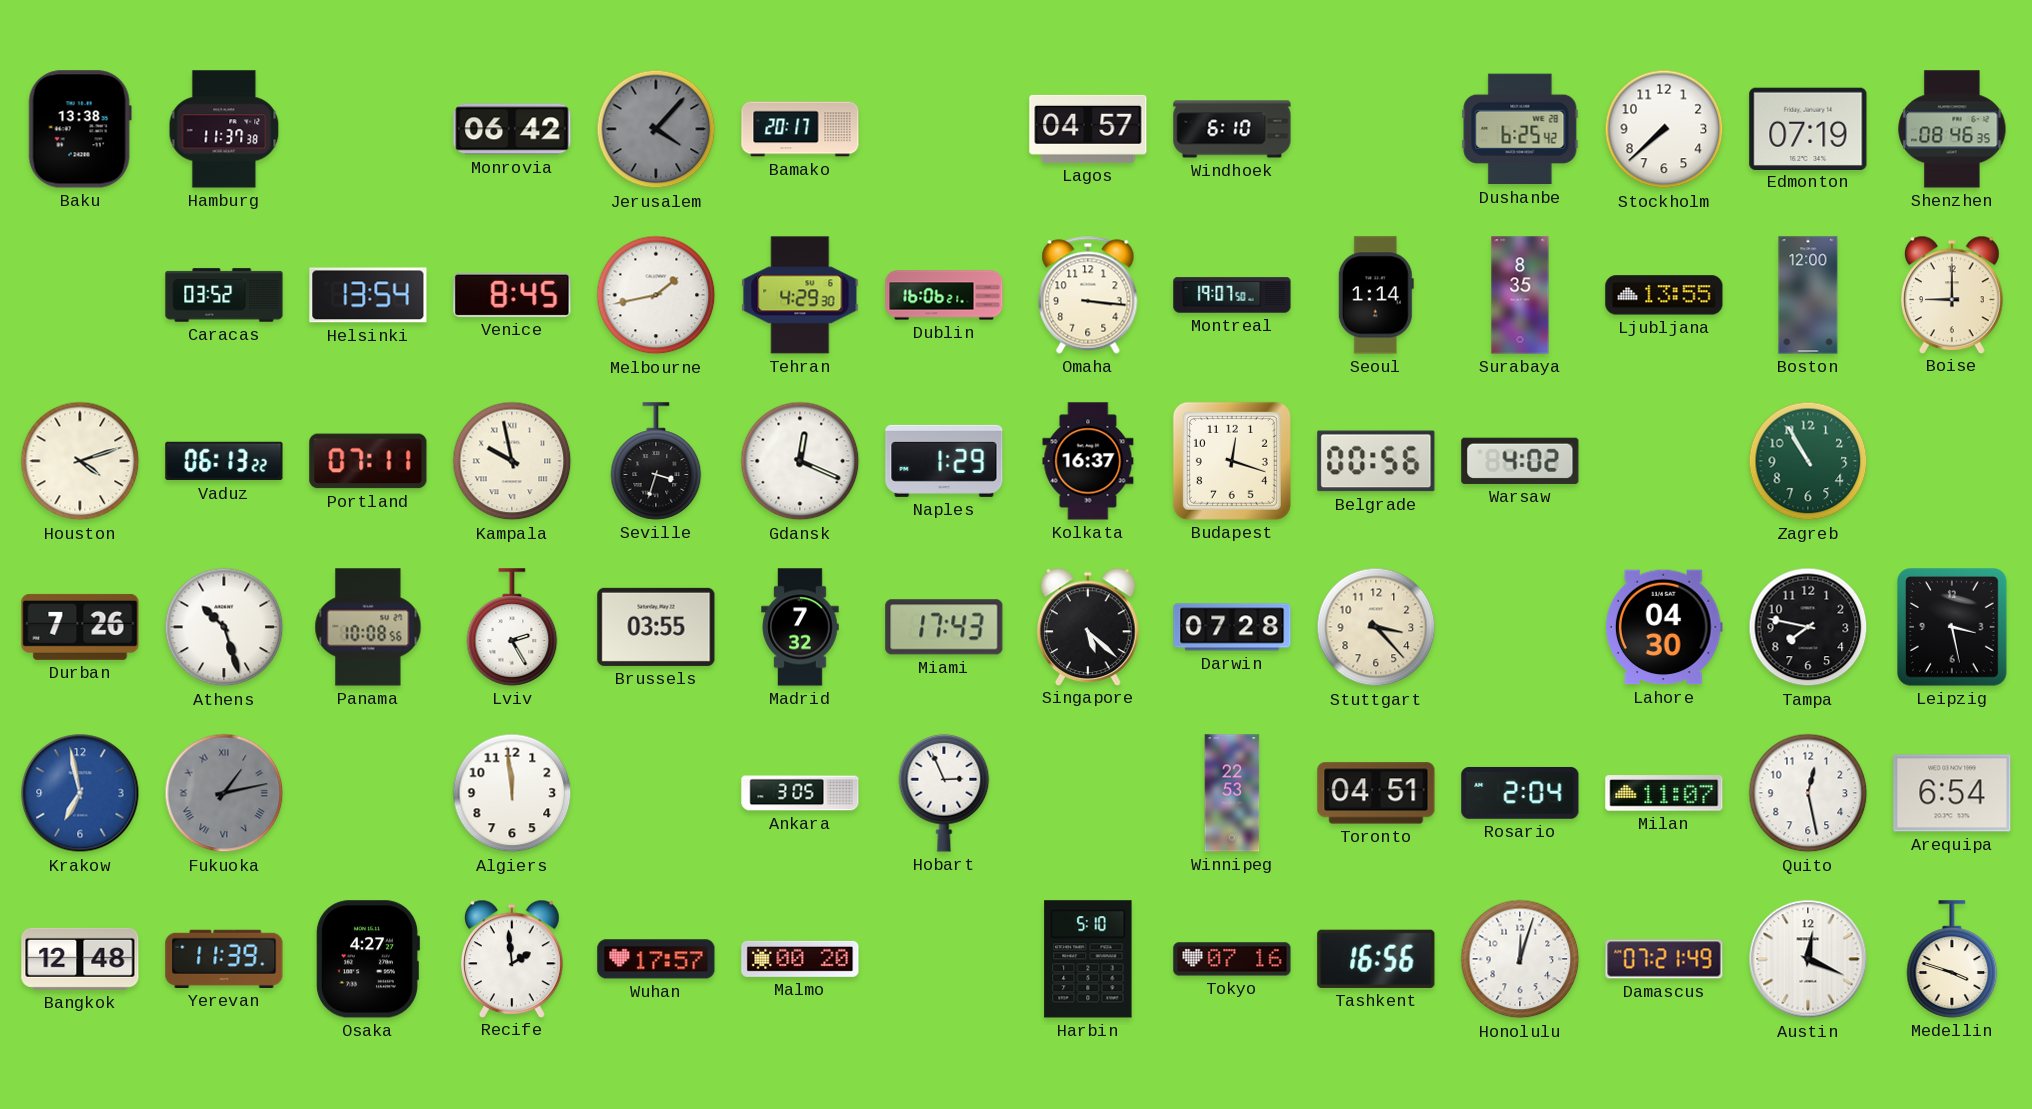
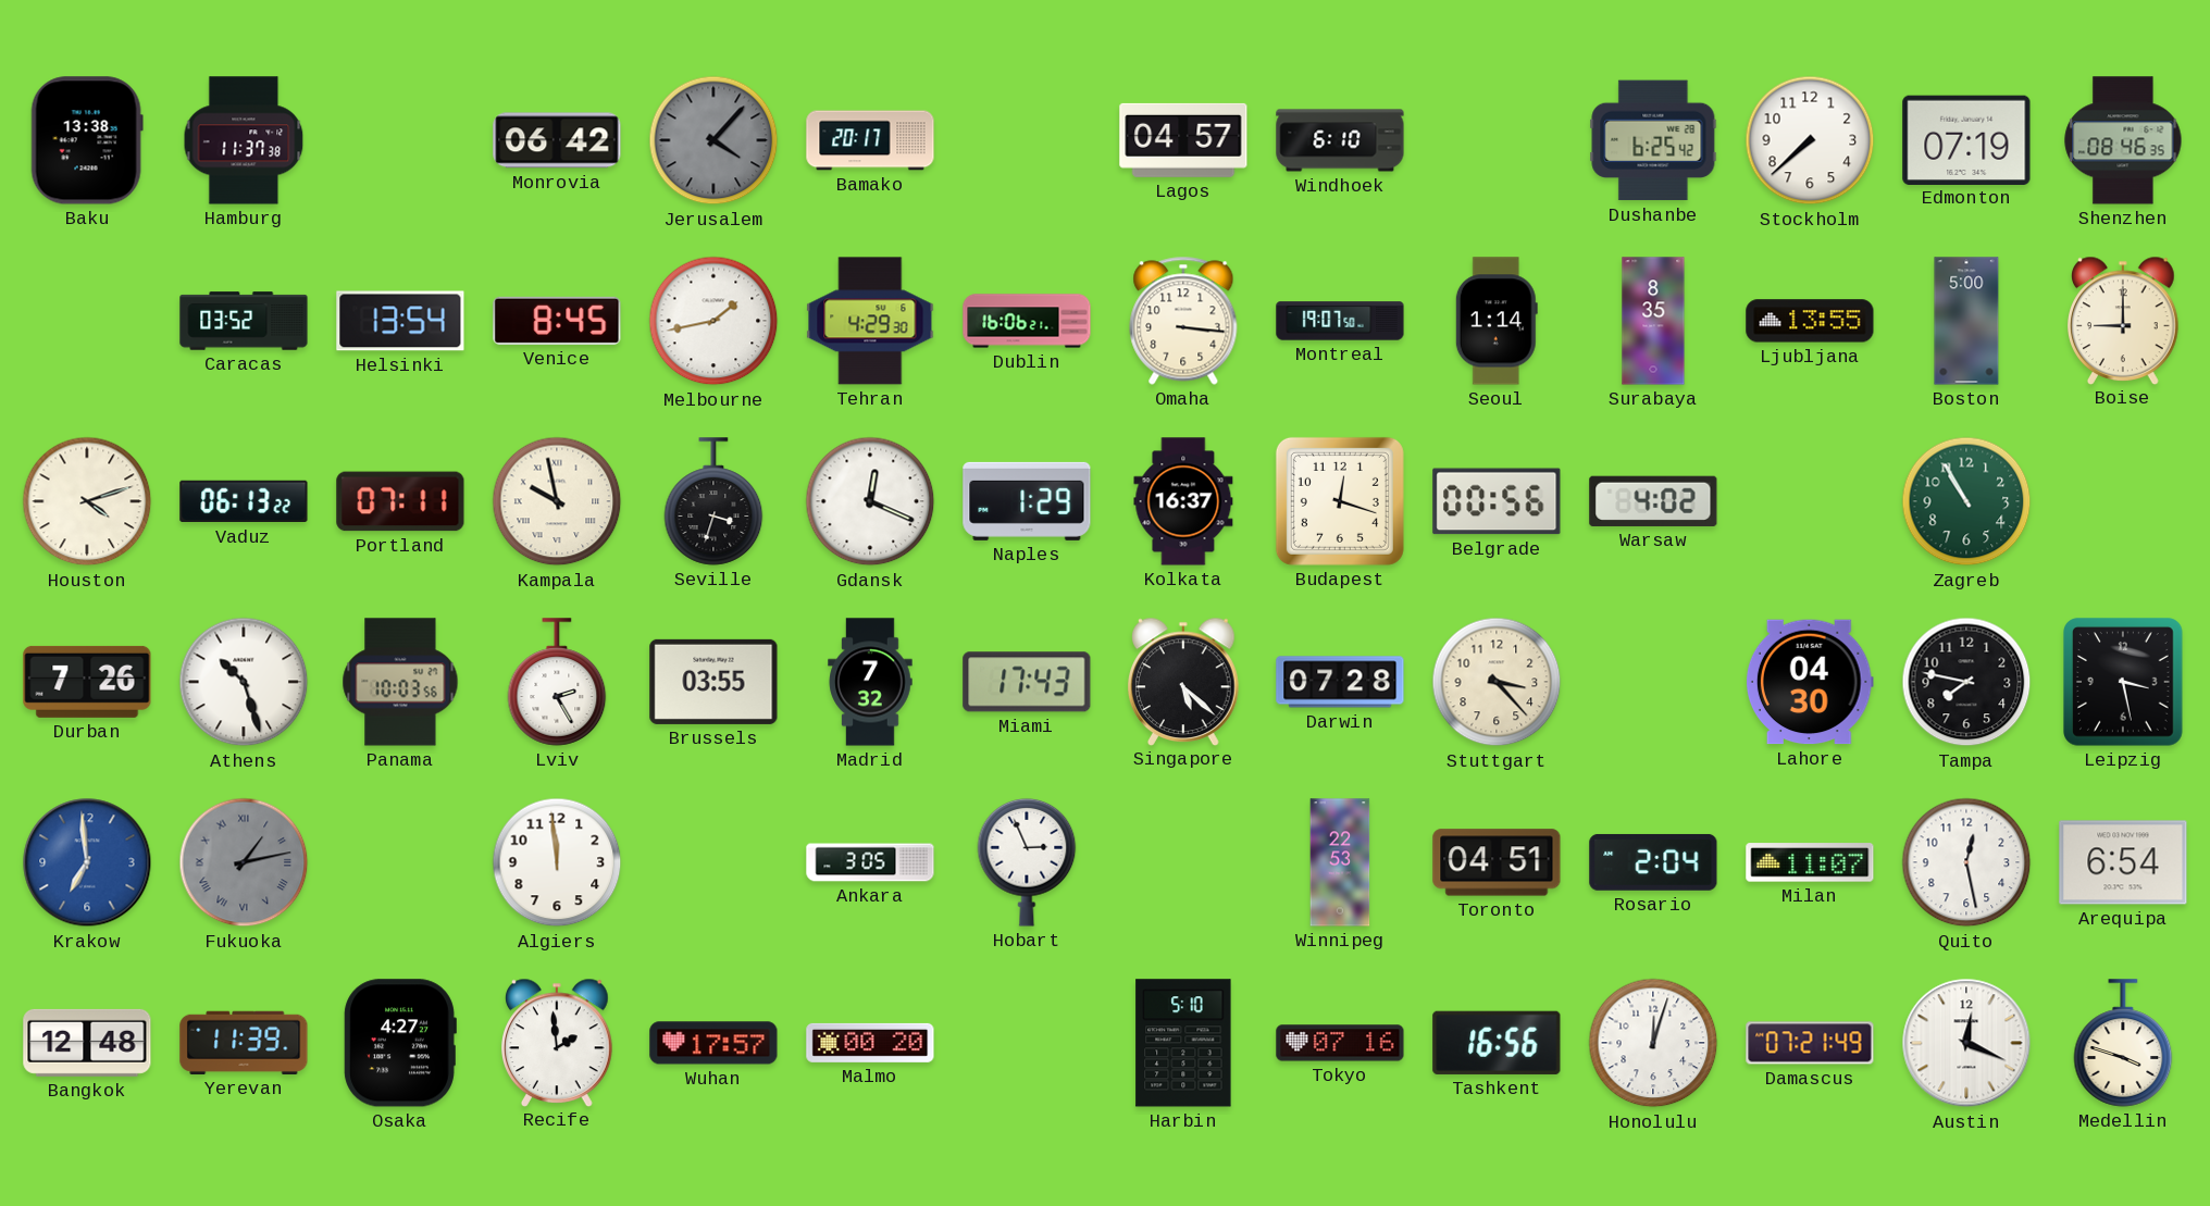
Boston: 12:00 -> 5:00 (1966, 321)
Panama: 10:08 -> 10:03 (400, 682)
Krakow: 6:58 -> 6:59 (87, 862)
